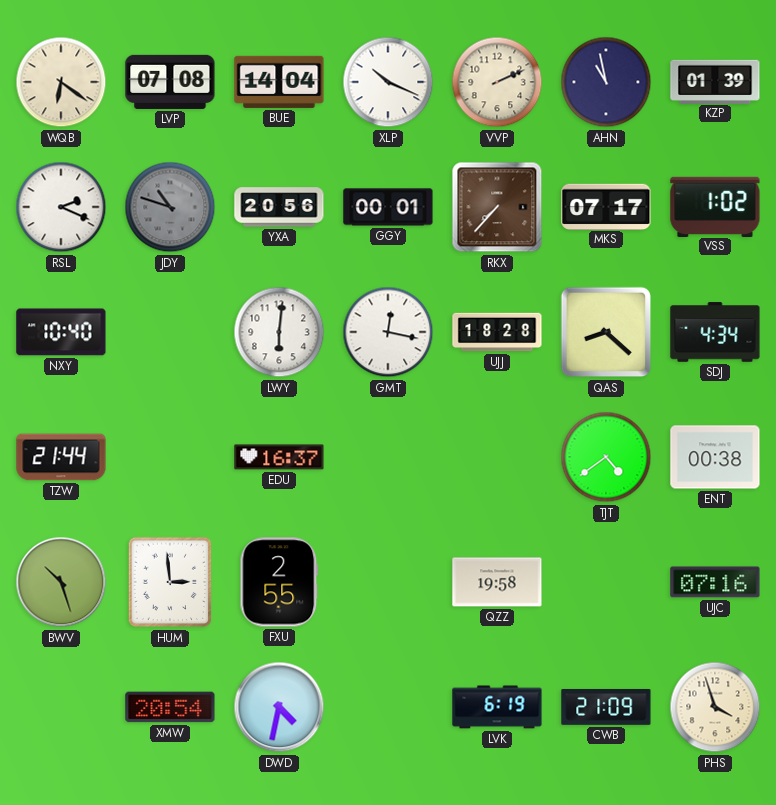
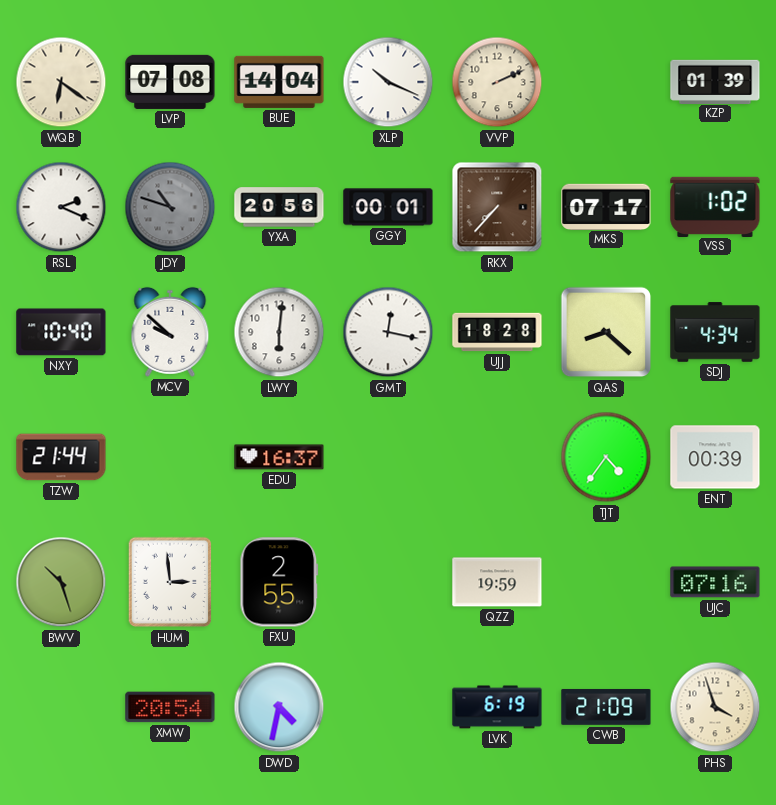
AHN: 10:58 -> none (606, 82)
MCV: none -> 9:52 (170, 332)
TJT: 4:39 -> 4:36 (606, 457)
ENT: 00:38 -> 00:39 (715, 457)
QZZ: 19:58 -> 19:59 (497, 582)
